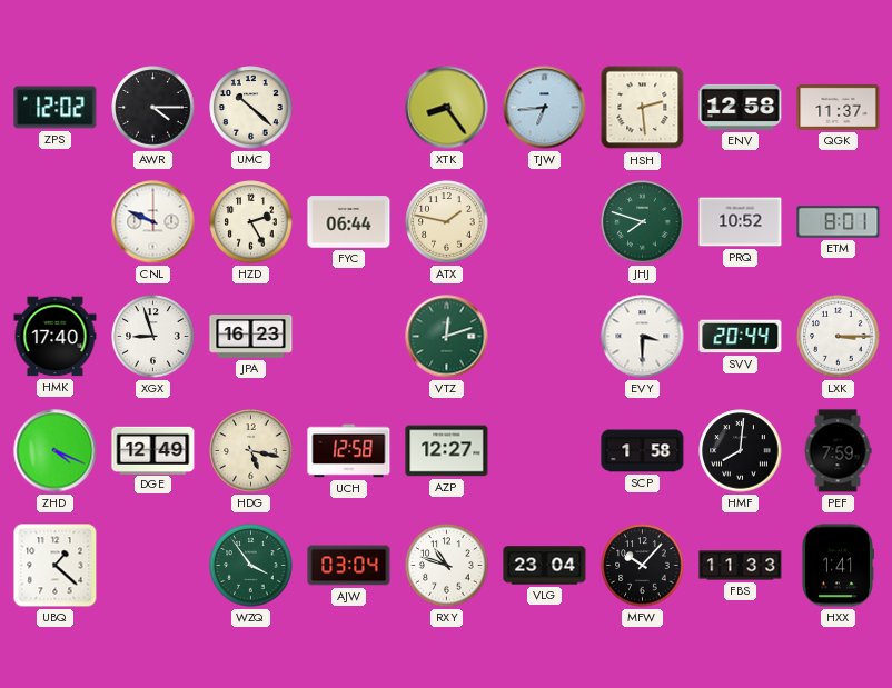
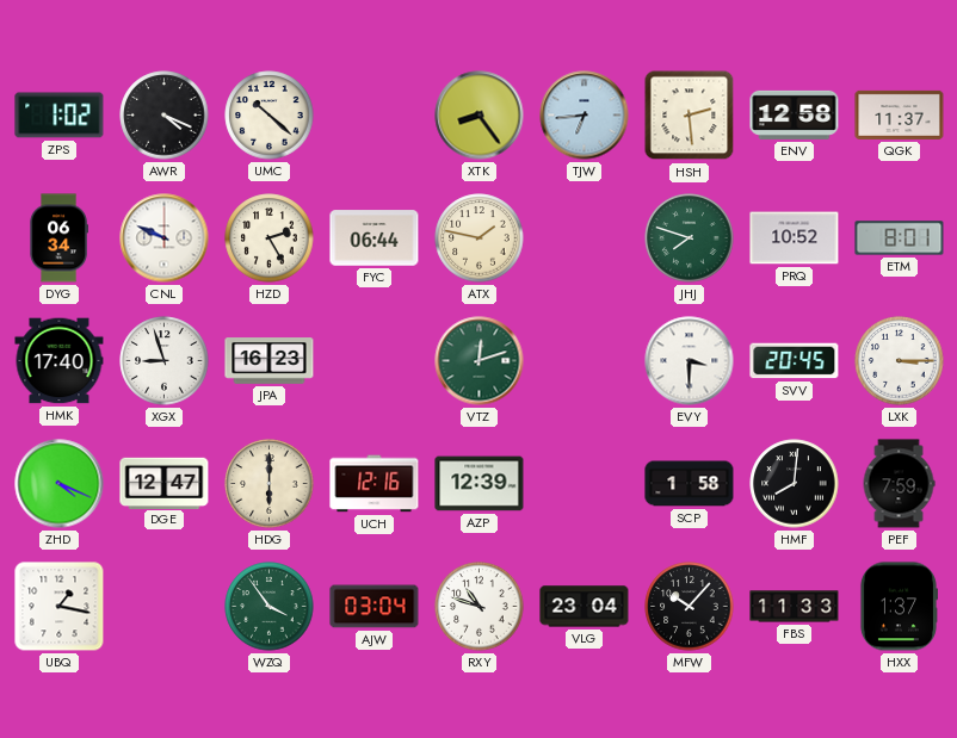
ZPS: 12:02 -> 1:02 (60, 116)
AWR: 4:15 -> 4:19 (165, 116)
DYG: none -> 06:34 (58, 238)
SVV: 20:44 -> 20:45 (795, 361)
DGE: 12:49 -> 12:47 (165, 483)
HDG: 5:17 -> 6:00 (270, 484)
UCH: 12:58 -> 12:16 (375, 484)
AZP: 12:27 -> 12:39 (480, 484)
UBQ: 1:22 -> 1:17 (60, 607)
HXX: 1:41 -> 1:37 (899, 607)
